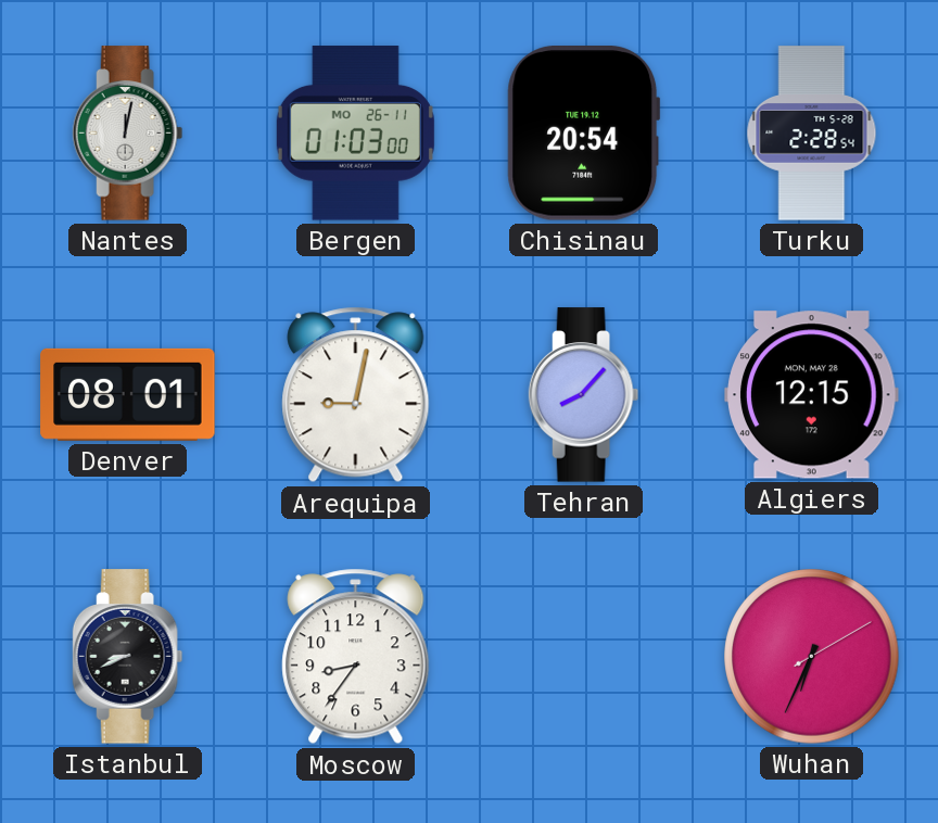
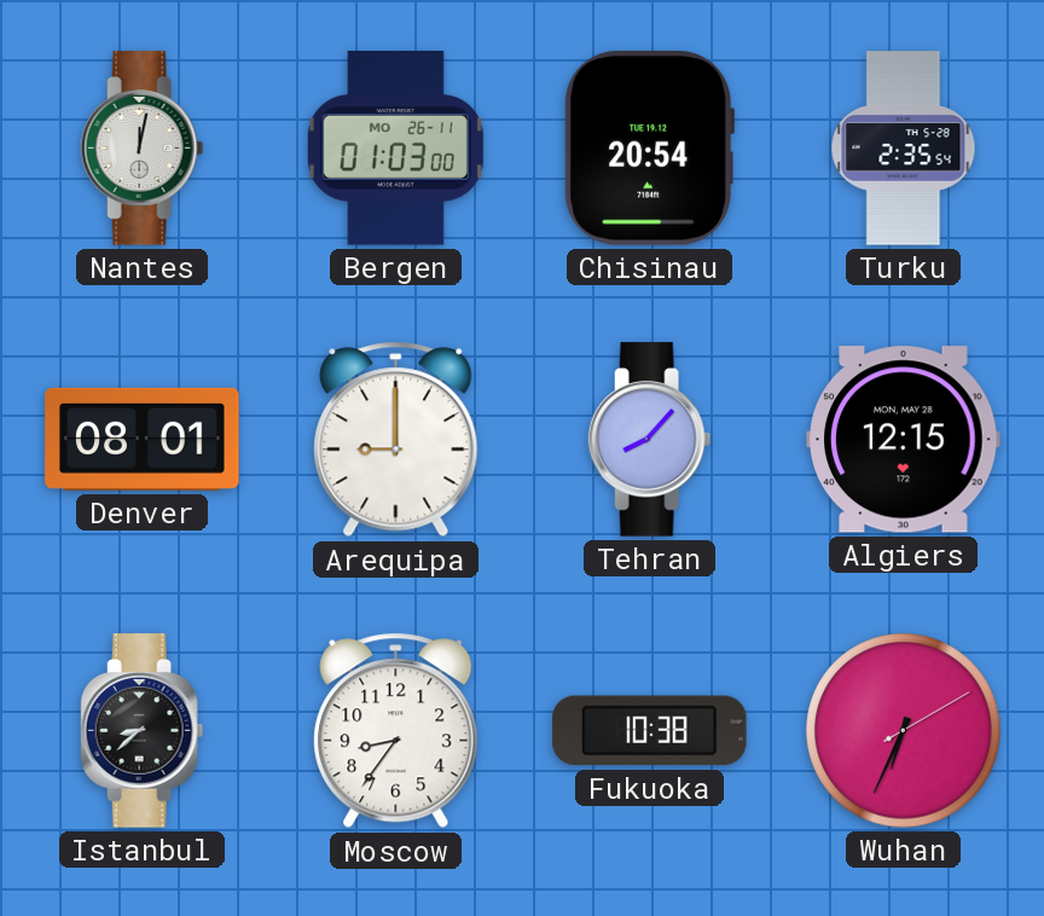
Turku: 2:28 -> 2:35 (904, 149)
Arequipa: 9:02 -> 9:00 (396, 440)
Istanbul: 8:41 -> 8:38 (143, 731)
Fukuoka: none -> 10:38 (650, 731)
